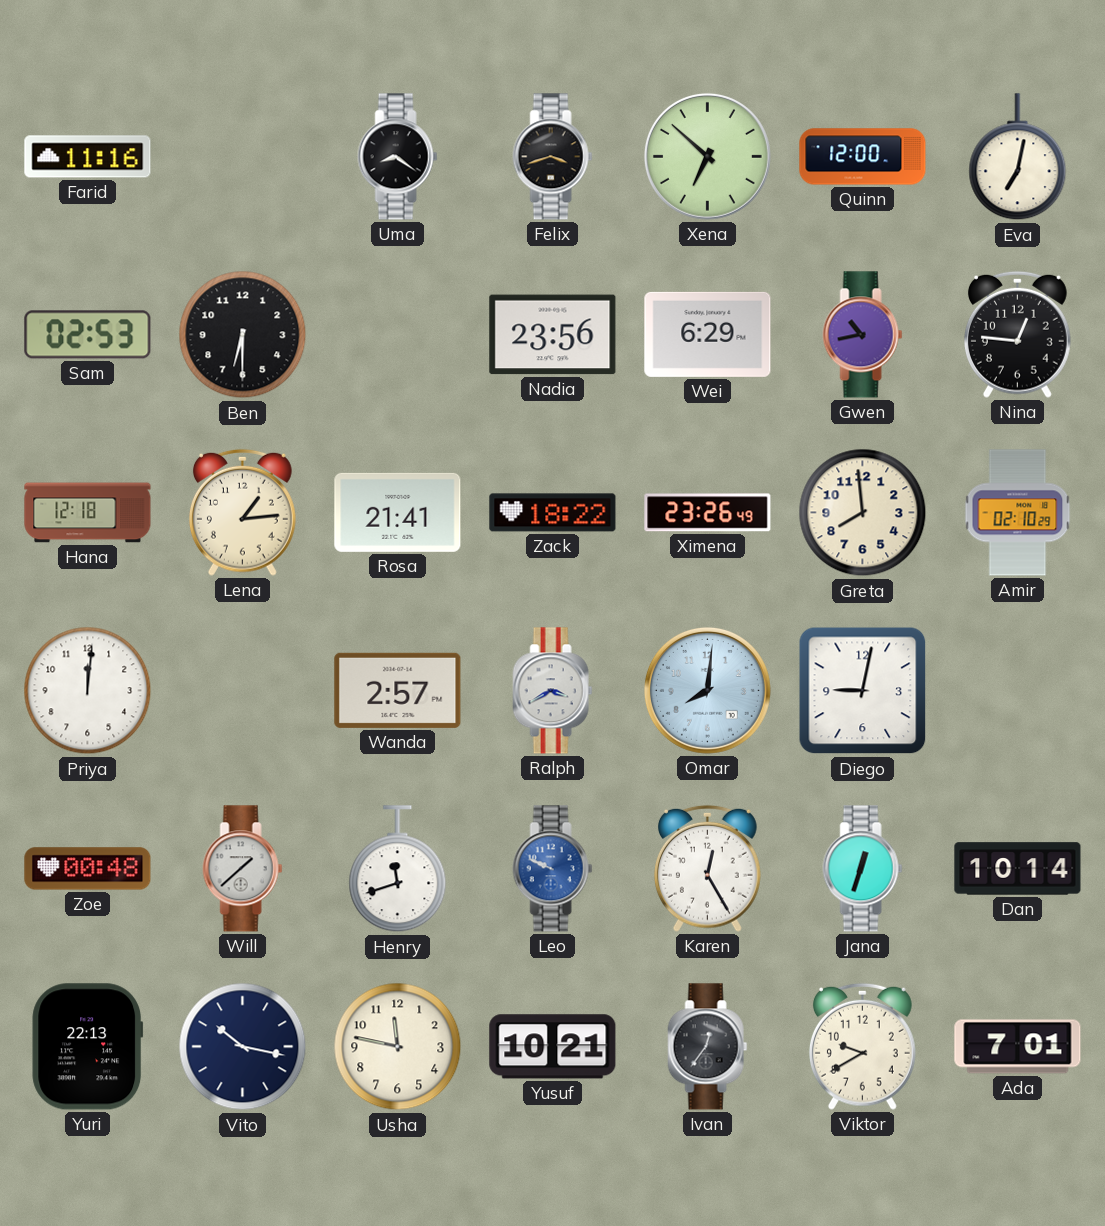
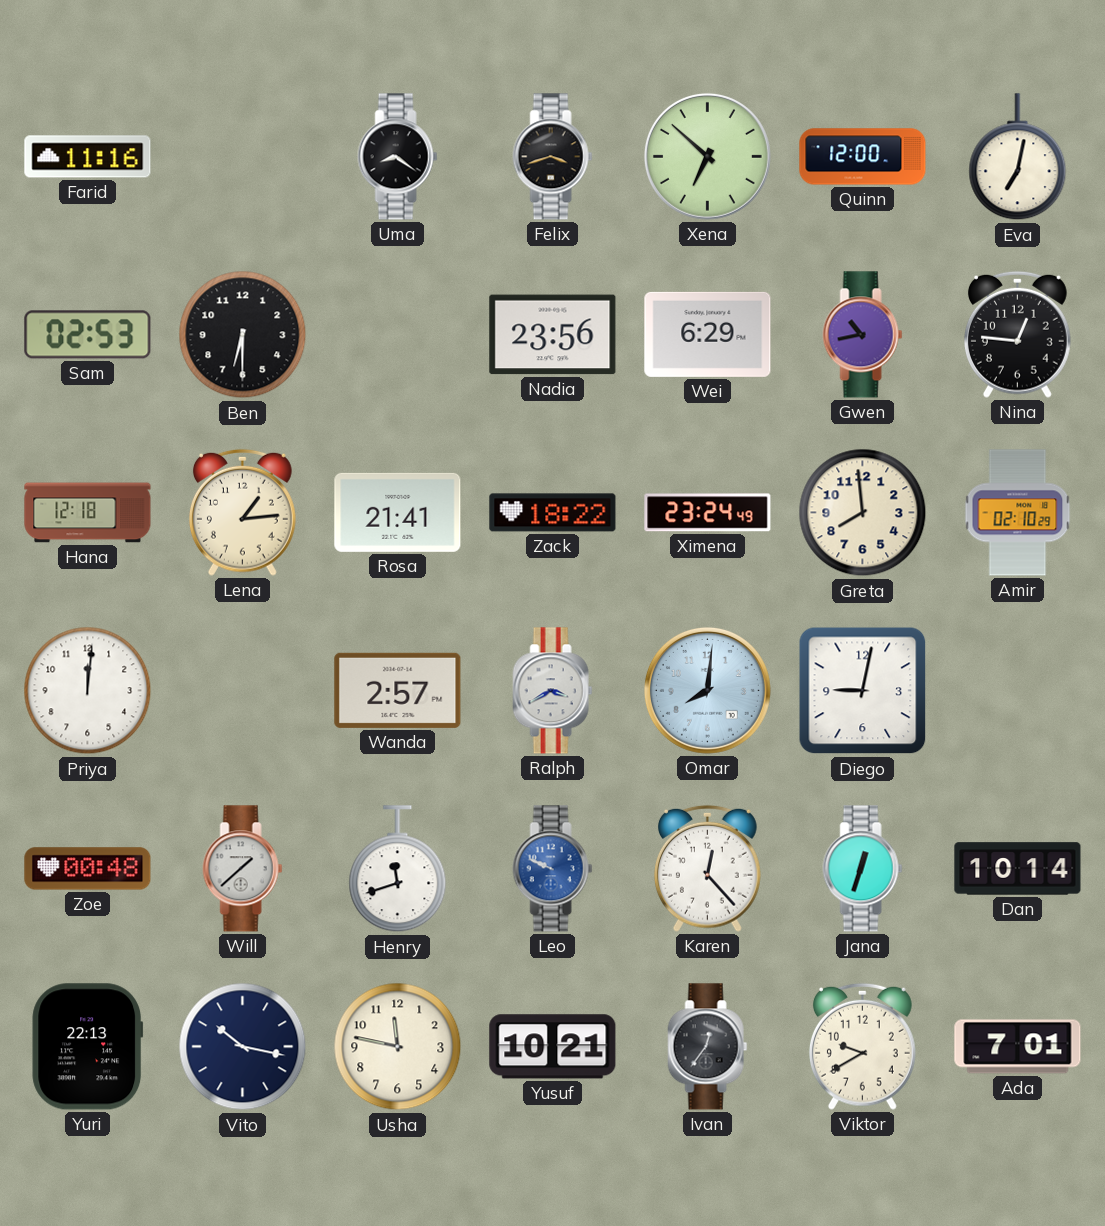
Ximena: 23:26 -> 23:24 (708, 513)
Karen: 12:25 -> 12:23 (707, 868)
